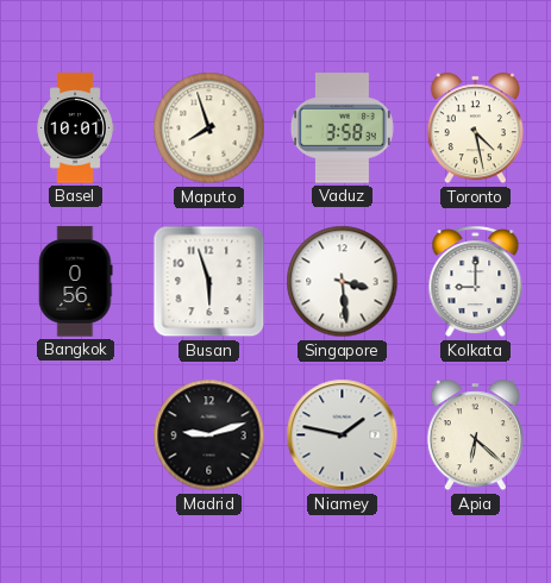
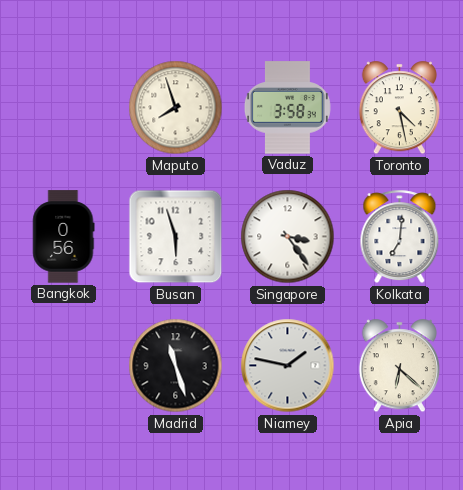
Basel: 10:01 -> none (75, 128)
Singapore: 3:29 -> 3:24 (288, 237)
Kolkata: 9:00 -> 7:01 (400, 237)
Madrid: 9:12 -> 11:27 (176, 366)
